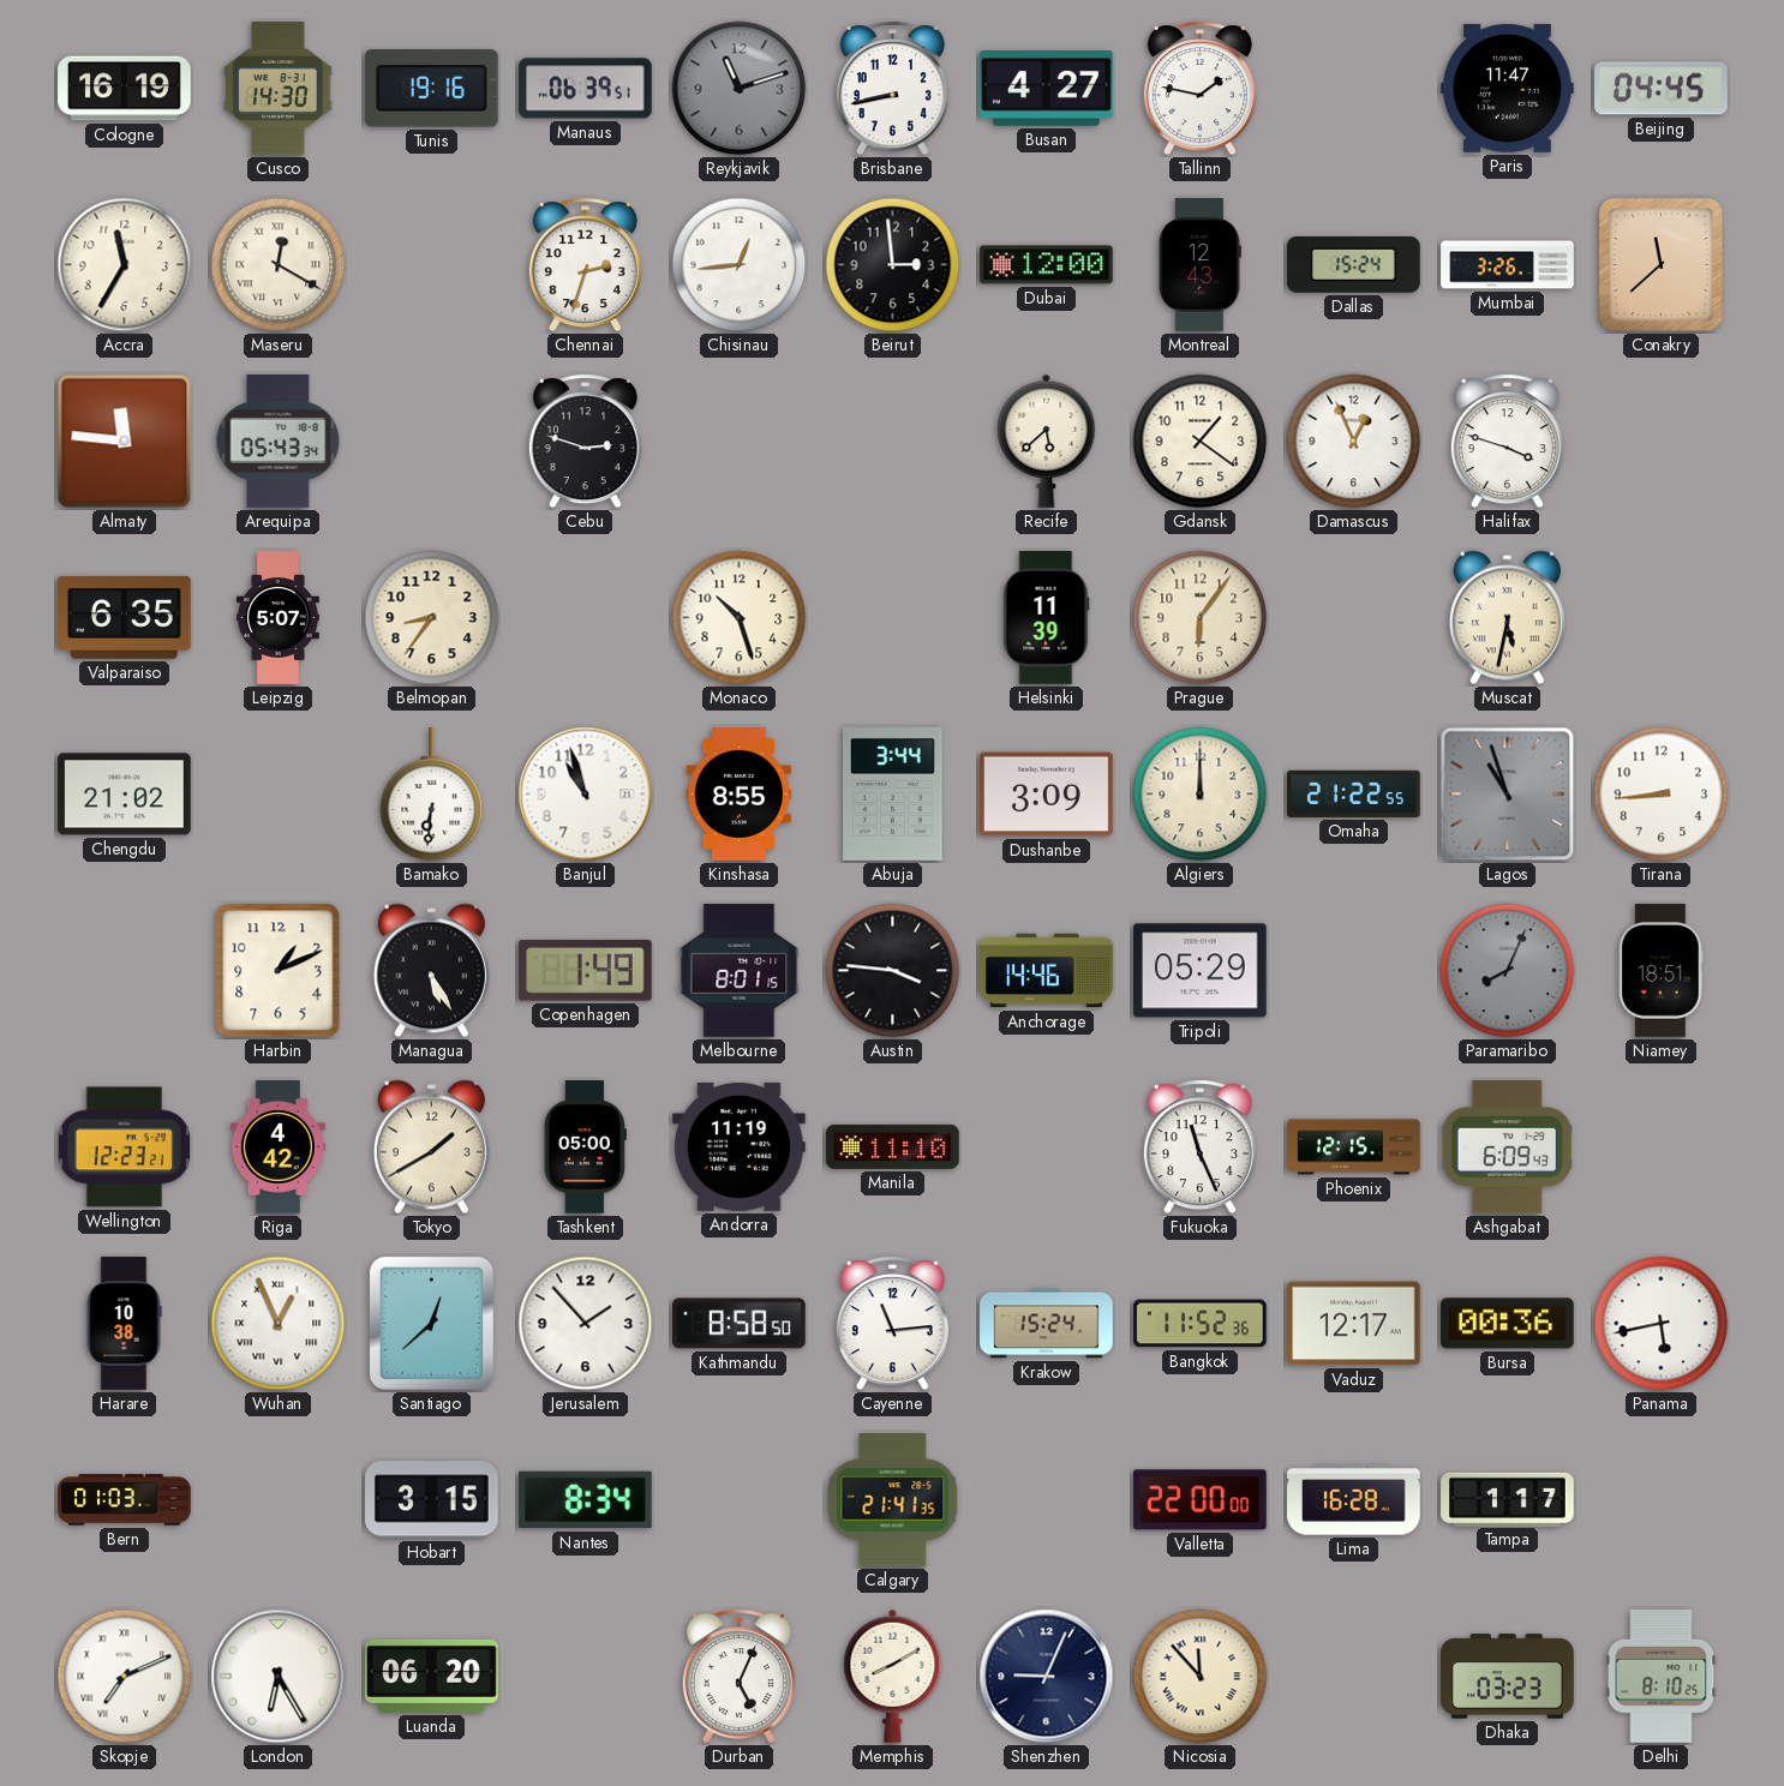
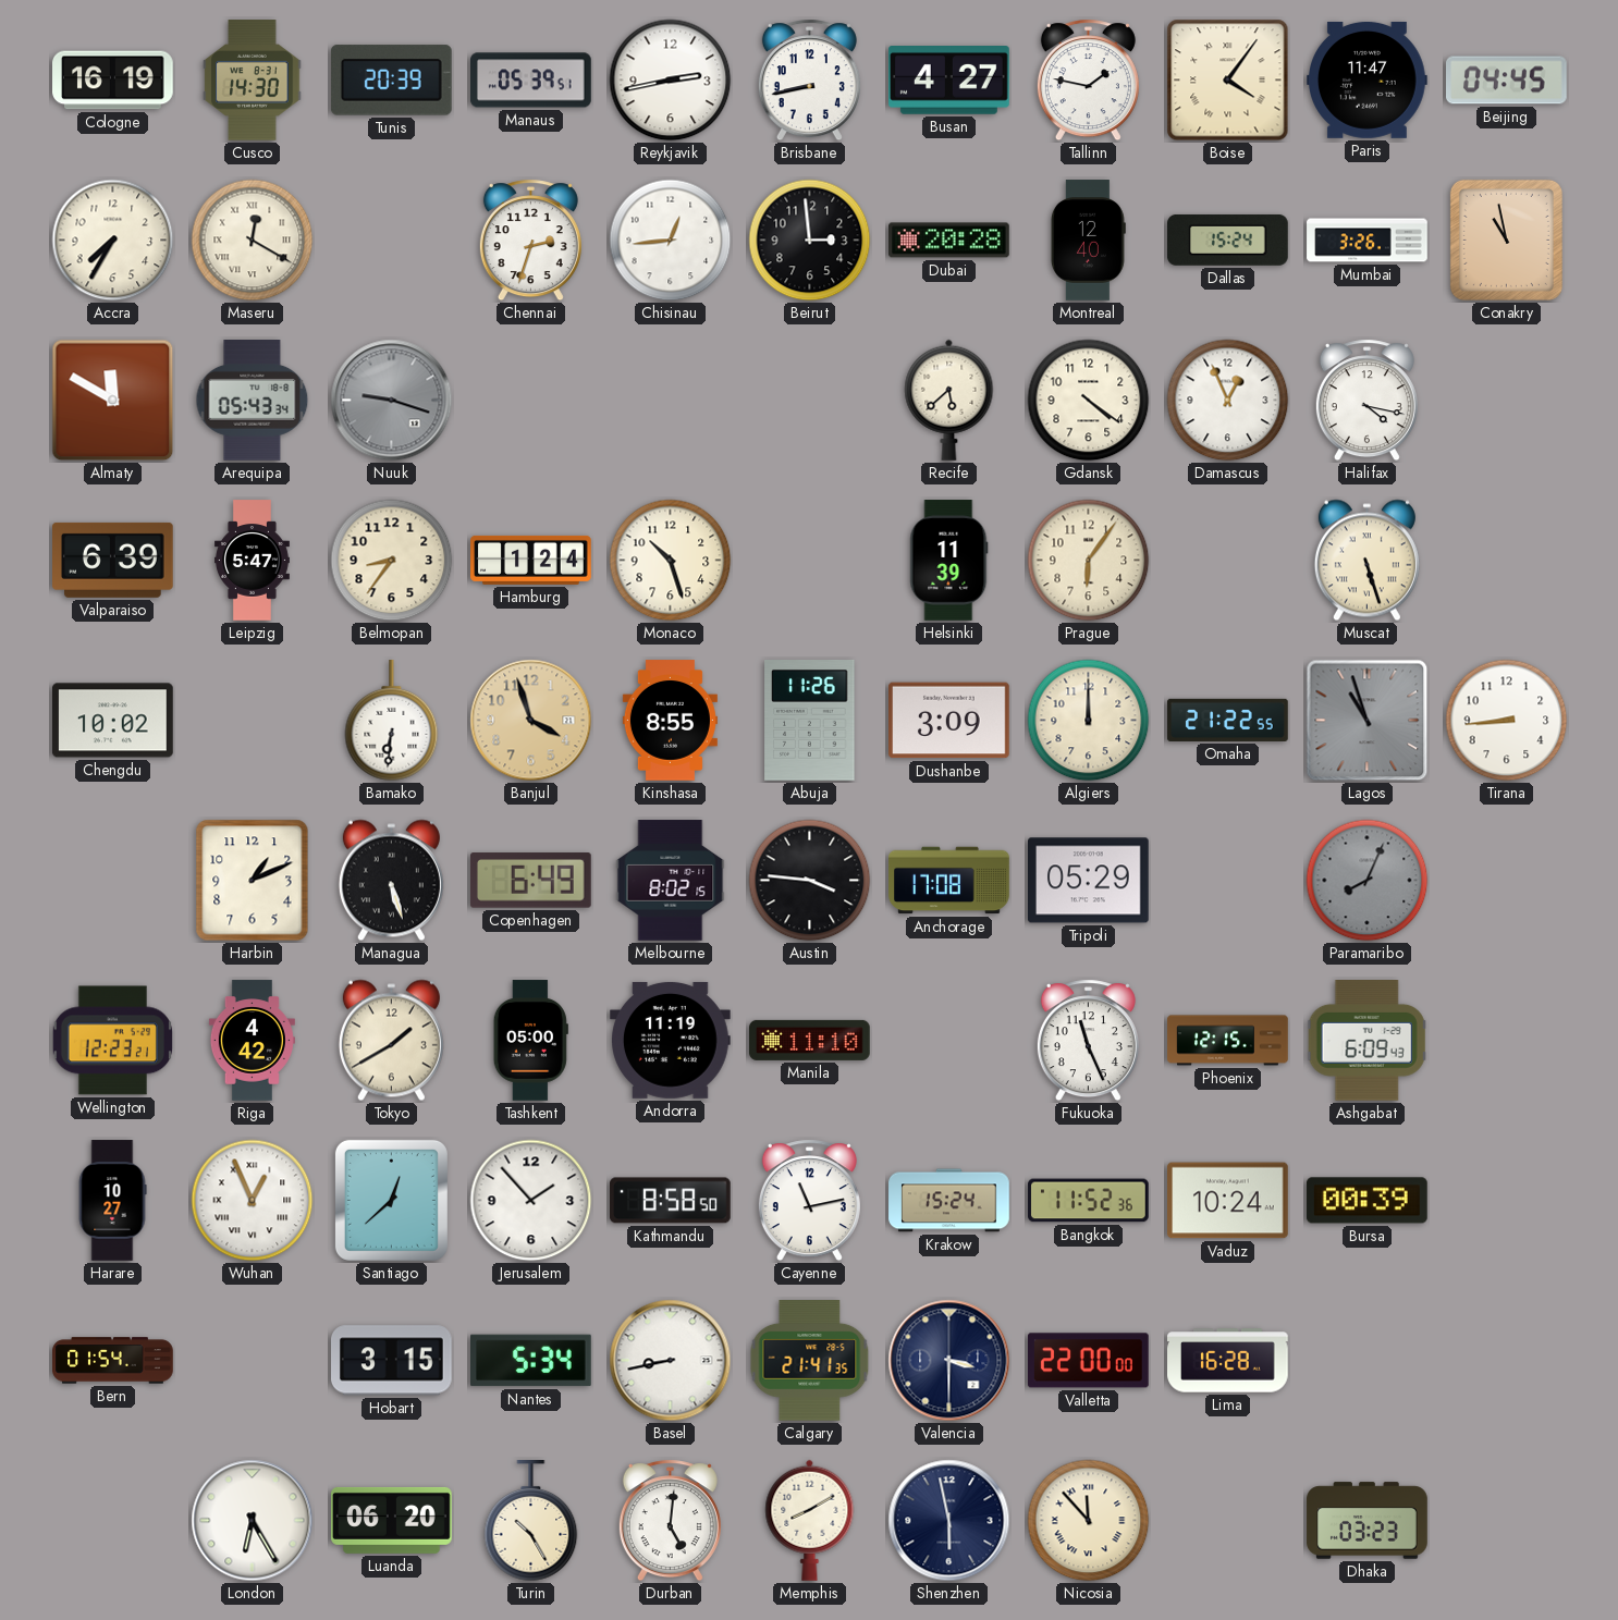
Tunis: 19:16 -> 20:39 (391, 81)
Manaus: 06:39 -> 05:39 (531, 81)
Reykjavik: 11:12 -> 2:43 (671, 81)
Reykjavik dial: grey -> white (671, 81)
Boise: none -> 4:06 (1228, 81)
Accra: 11:35 -> 7:35 (113, 241)
Dubai: 12:00 -> 20:28 (949, 241)
Montreal: 12:43 -> 12:40 (1089, 241)
Conakry: 11:38 -> 10:58 (1506, 240)
Almaty: 11:46 -> 11:50 (113, 401)
Nuuk: none -> 9:18 (392, 401)
Cebu: 2:48 -> none (585, 442)
Gdansk: 1:21 -> 4:21 (1089, 401)
Halifax: 3:48 -> 4:17 (1366, 401)
Valparaiso: 6:35 -> 6:39 (113, 560)
Leipzig: 5:07 -> 5:47 (252, 561)
Hamburg: none -> 1:24 (531, 560)
Muscat: 5:32 -> 5:27 (1366, 561)
Chengdu: 21:02 -> 10:02 (113, 721)
Banjul: 10:57 -> 3:57 (531, 721)
Banjul dial: white -> champagne (531, 721)
Abuja: 3:44 -> 11:26 (810, 721)
Managua: 5:25 -> 5:27 (391, 881)
Copenhagen: 1:49 -> 6:49 (530, 881)
Melbourne: 8:01 -> 8:02 (671, 881)
Anchorage: 14:46 -> 17:08 (949, 881)
Niamey: 18:51 -> none (1660, 971)
Harare: 10:38 -> 10:27 (112, 1201)
Cayenne: 11:14 -> 11:13 (809, 1201)
Vaduz: 12:17 -> 10:24 (1228, 1201)
Bursa: 00:36 -> 00:39 (1366, 1201)
Panama: 5:43 -> none (1662, 1324)
Bern: 01:03 -> 01:54 (113, 1361)
Nantes: 8:34 -> 5:34 (531, 1361)
Basel: none -> 8:43 (671, 1361)
Valencia: none -> 3:30 (949, 1361)
Tampa: 1:17 -> none (1508, 1499)
Skopje: 7:11 -> none (125, 1677)
Turin: none -> 10:25 (531, 1521)
Durban: 5:04 -> 5:01 (670, 1521)
Shenzhen: 9:04 -> 5:58 (949, 1521)
Delhi: 8:10 -> none (1662, 1677)
